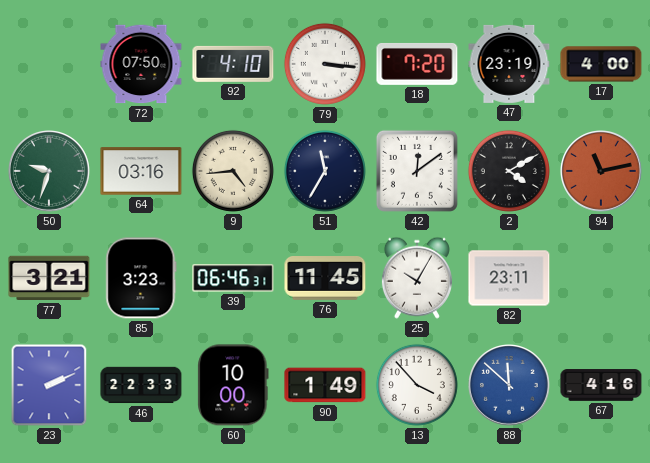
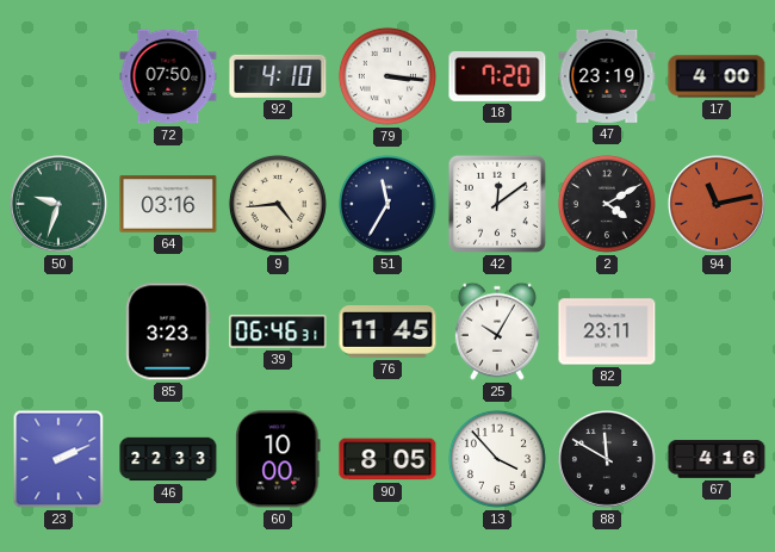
77: 3:21 -> none (49, 278)
90: 1:49 -> 8:05 (387, 459)
88: 11:52 -> 11:50 (608, 460)
88 dial: blue -> black (608, 460)
